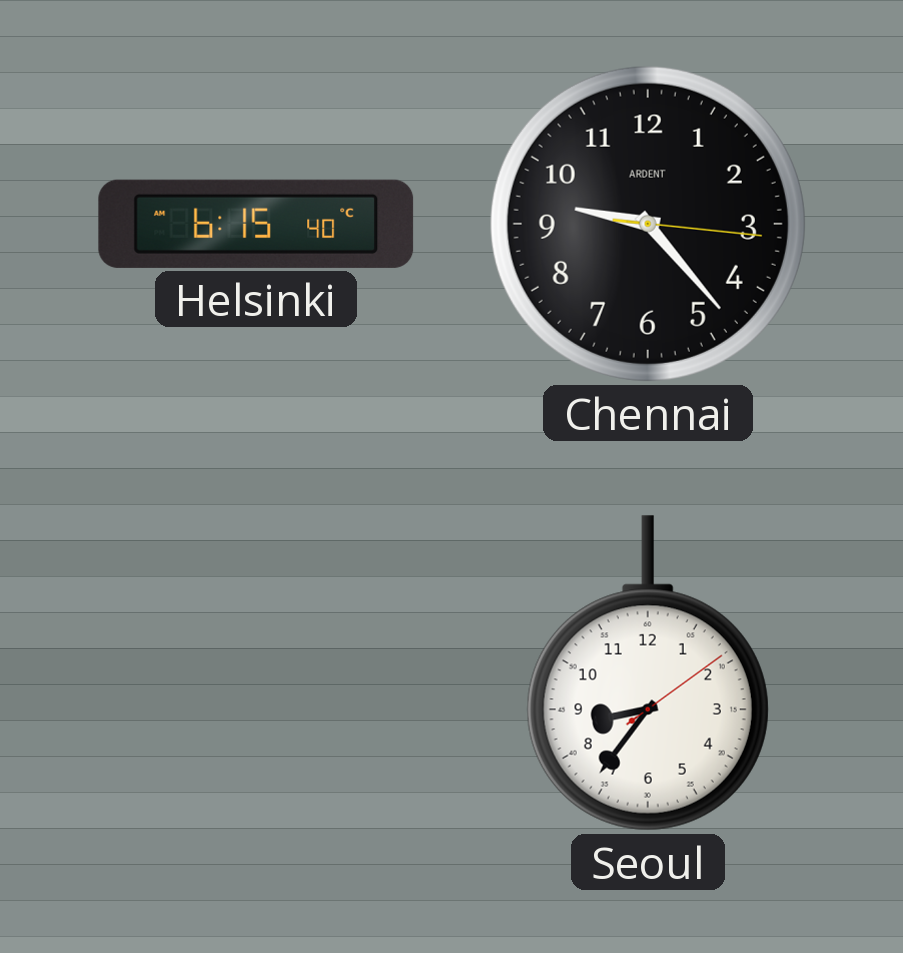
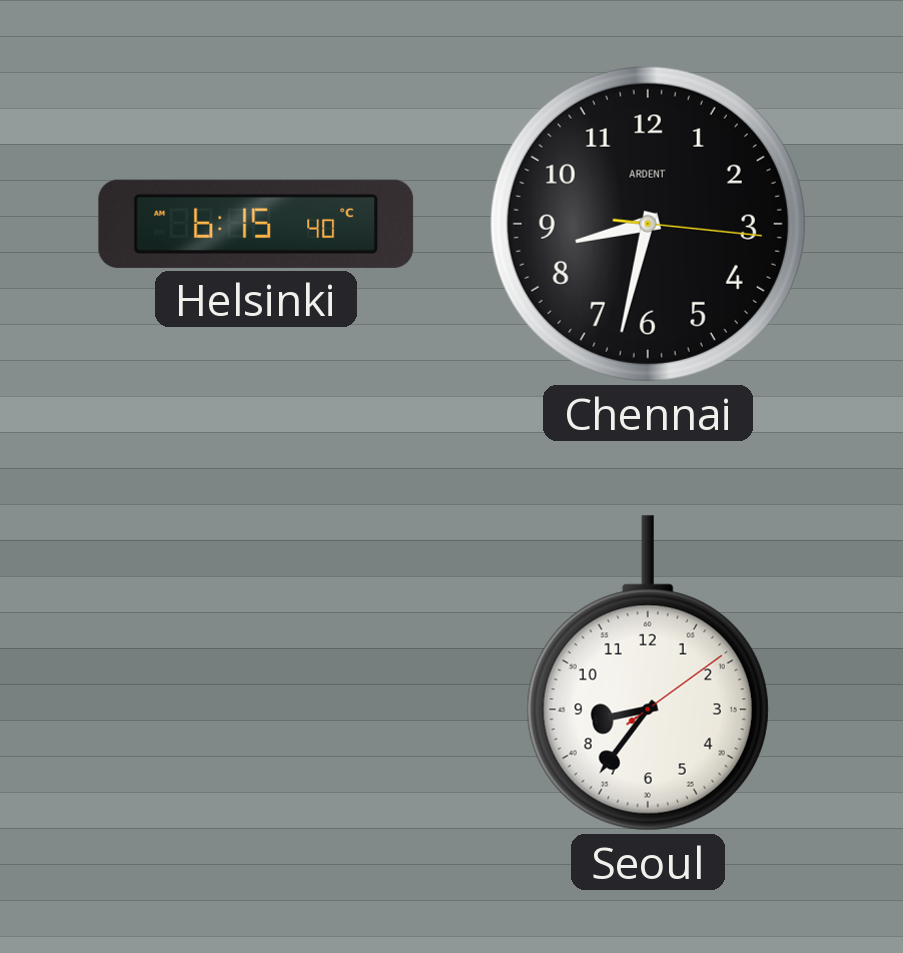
Chennai: 9:23 -> 8:32 (648, 224)
